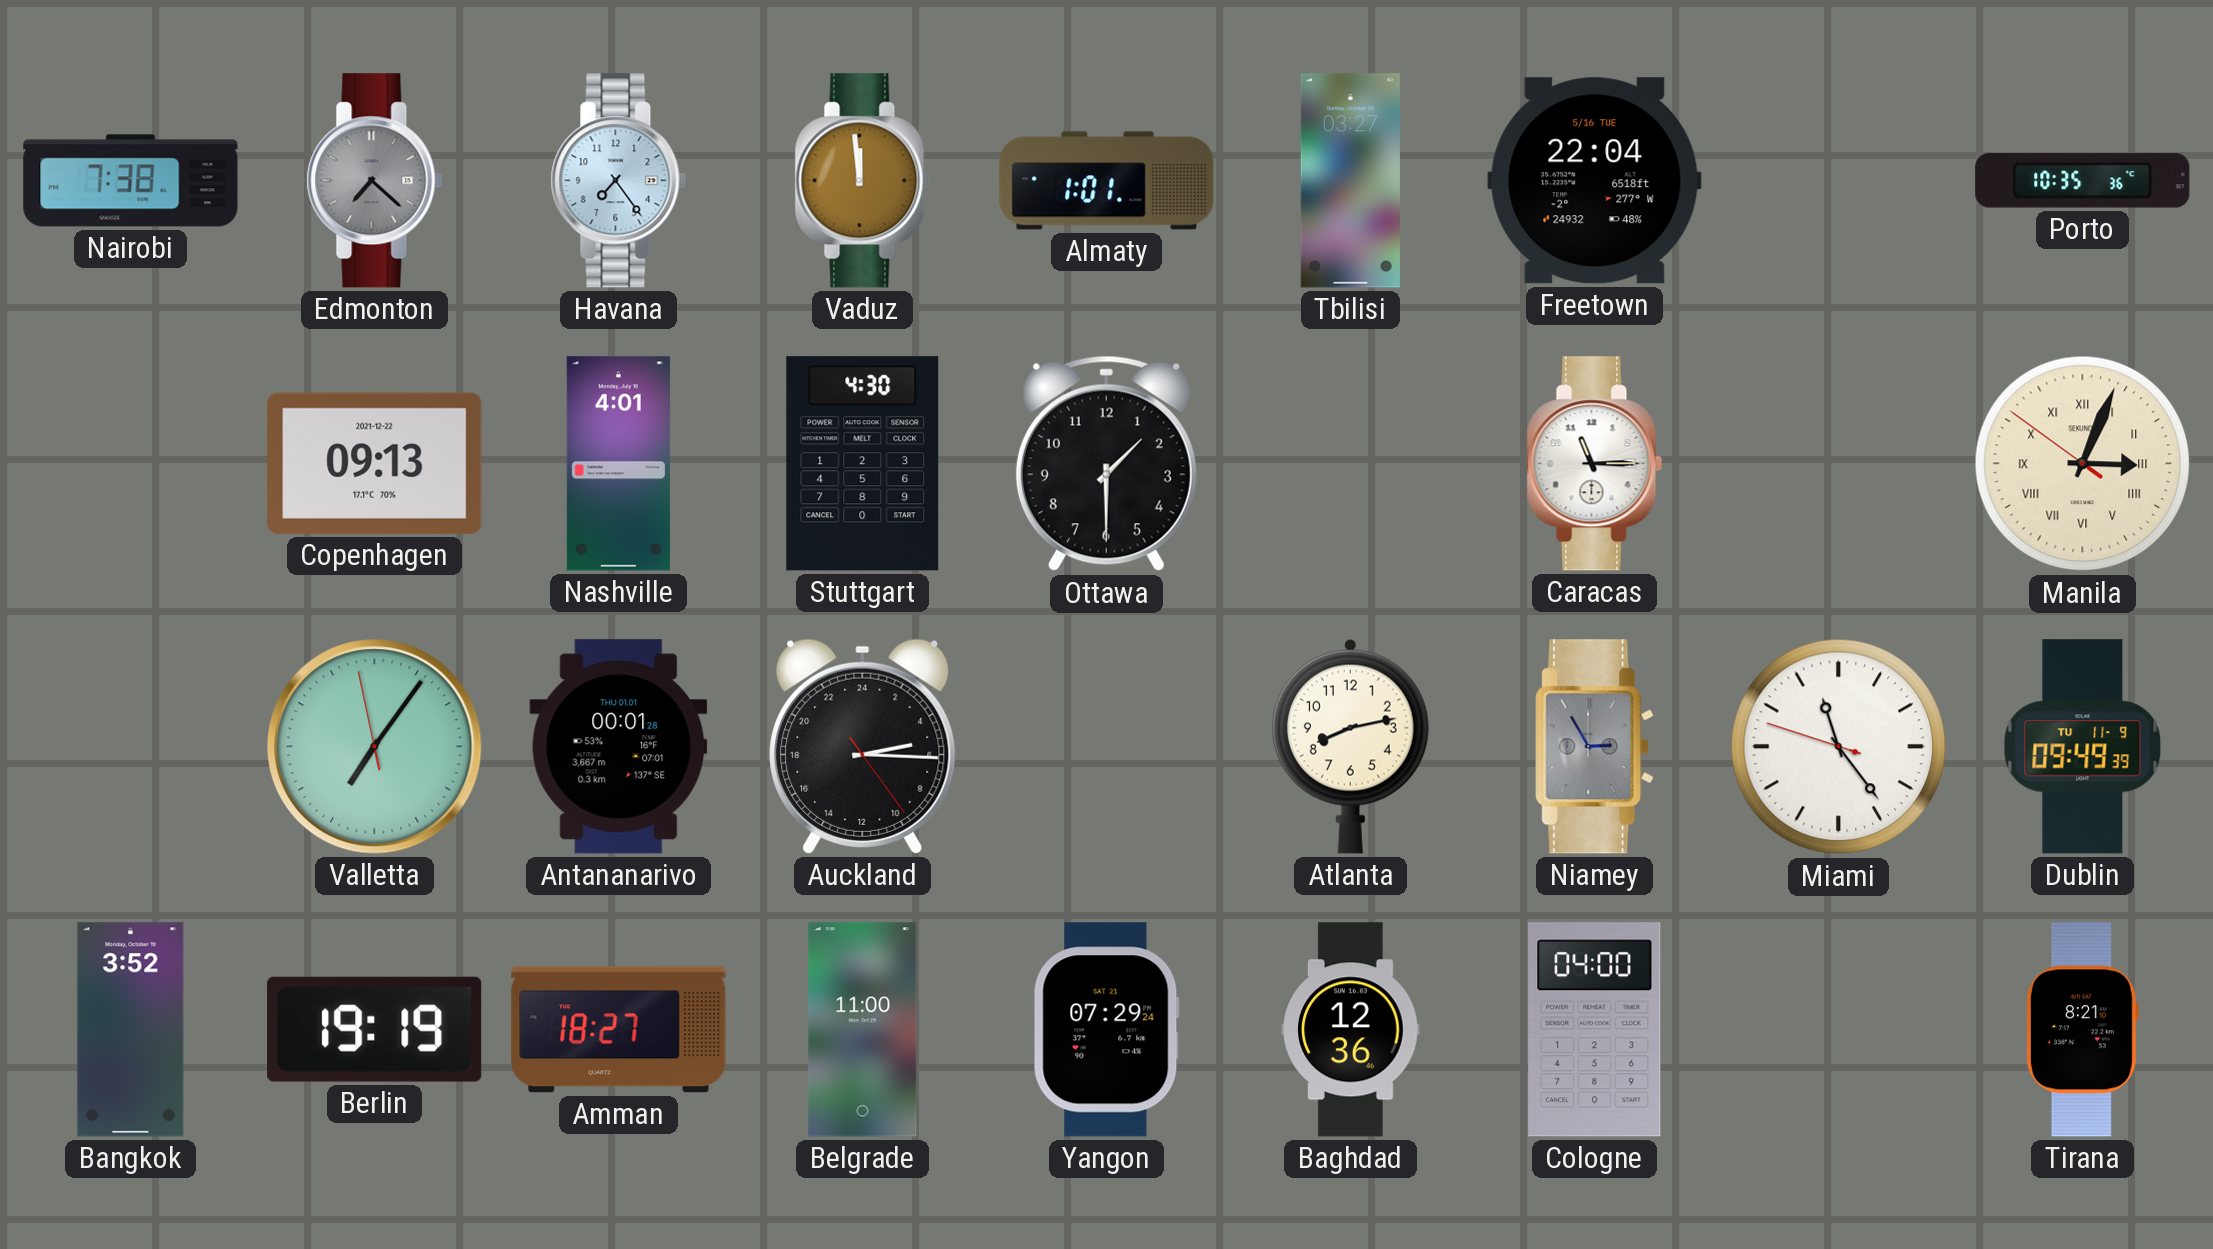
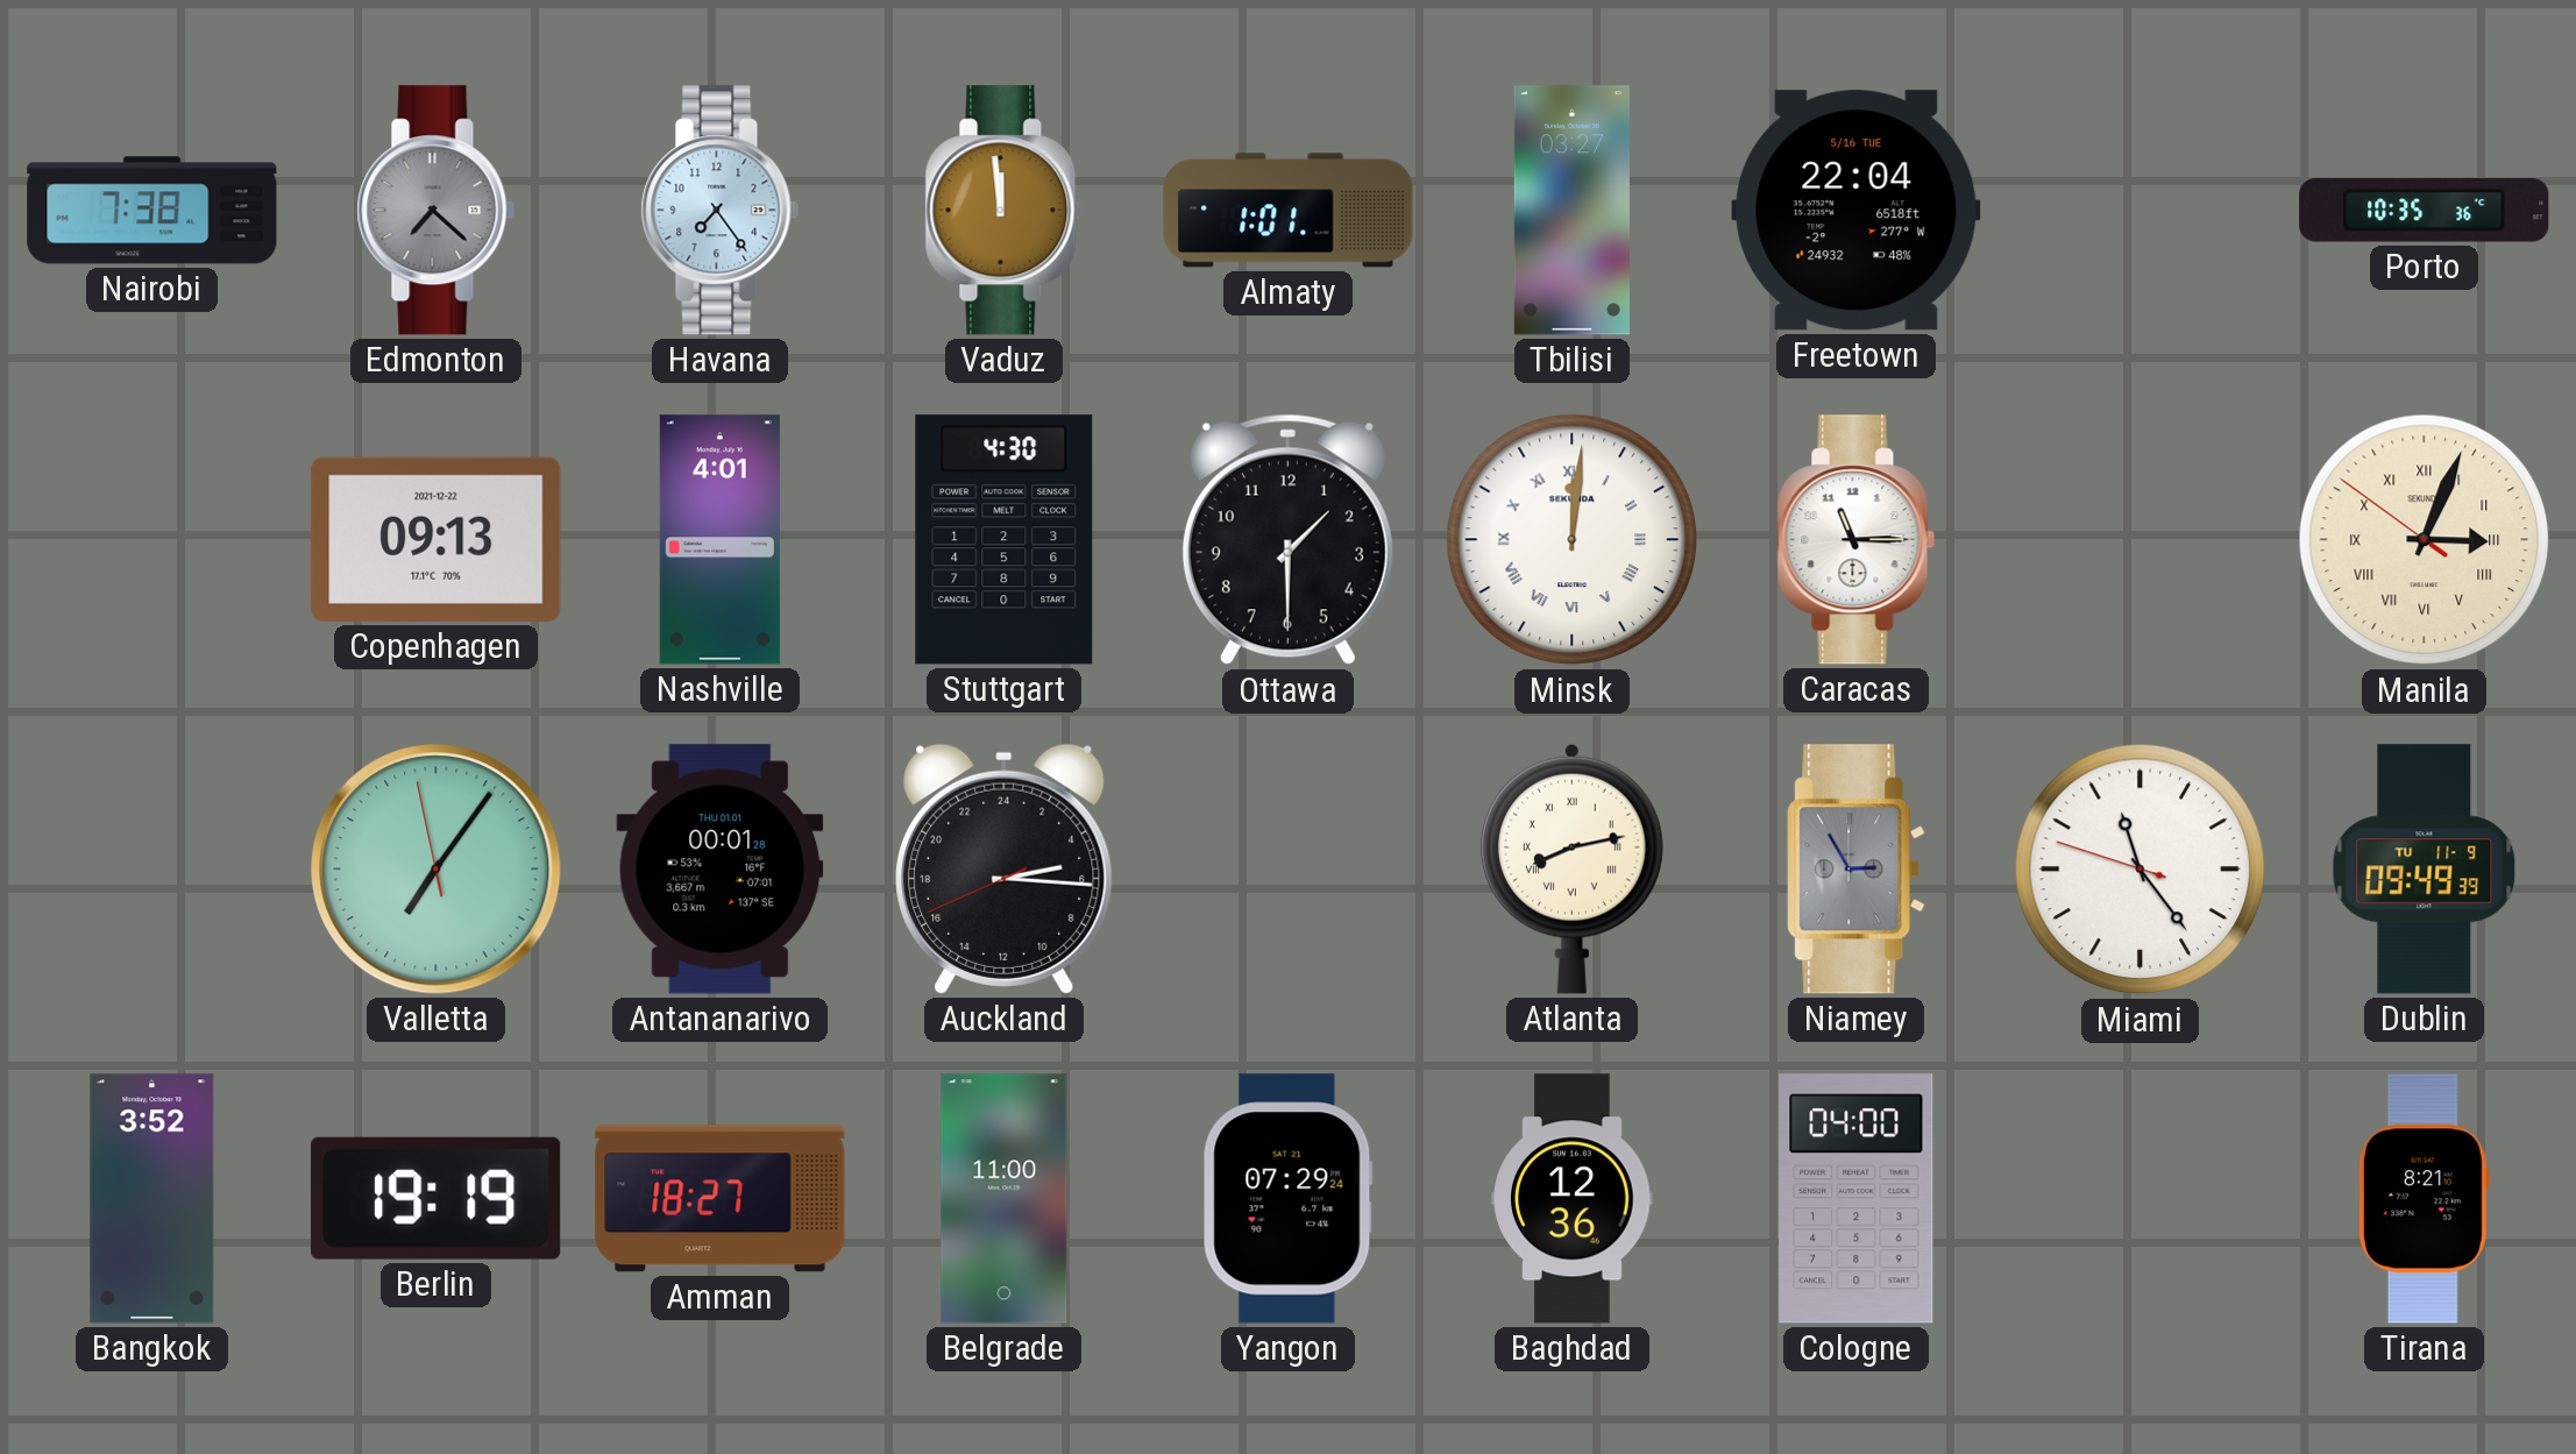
Minsk: none -> 12:01 (1573, 540)
Auckland: 5:15:24 -> 5:15:41 (1005, 868)
Atlanta numerals: Arabic -> Roman (1571, 868)
